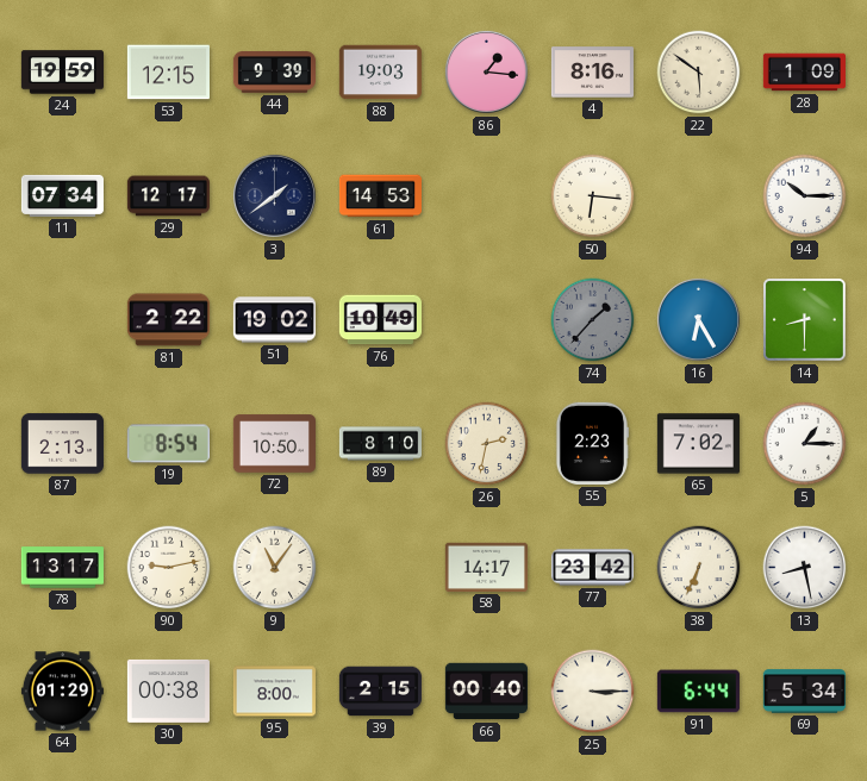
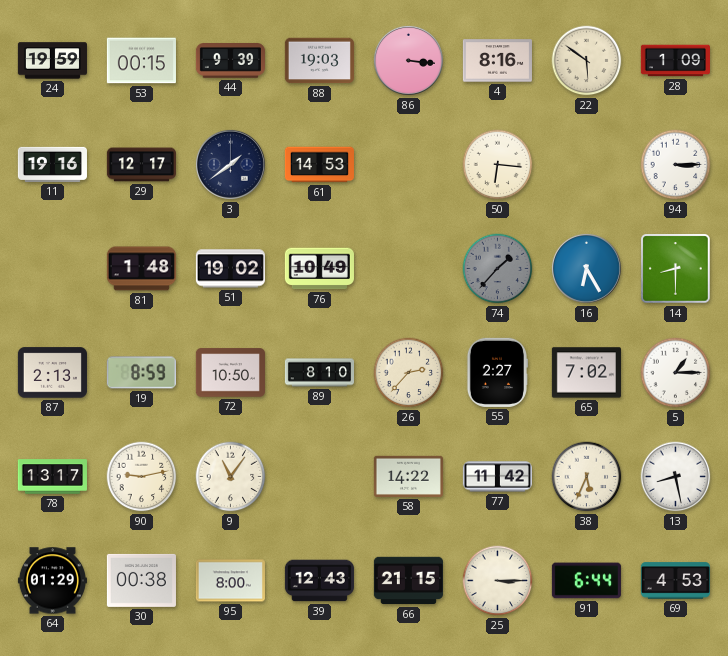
53: 12:15 -> 00:15 (141, 61)
86: 1:16 -> 3:16 (408, 60)
11: 07:34 -> 19:16 (52, 164)
94: 10:15 -> 3:15 (676, 165)
81: 2:22 -> 1:48 (141, 269)
19: 8:54 -> 8:59 (141, 373)
26: 2:32 -> 2:37 (409, 373)
55: 2:23 -> 2:27 (496, 372)
58: 14:17 -> 14:22 (408, 476)
77: 23:42 -> 11:42 (497, 477)
38: 6:34 -> 5:34 (587, 477)
39: 2:15 -> 12:43 (319, 581)
66: 00:40 -> 21:15 (408, 581)
69: 5:34 -> 4:53 (675, 581)
